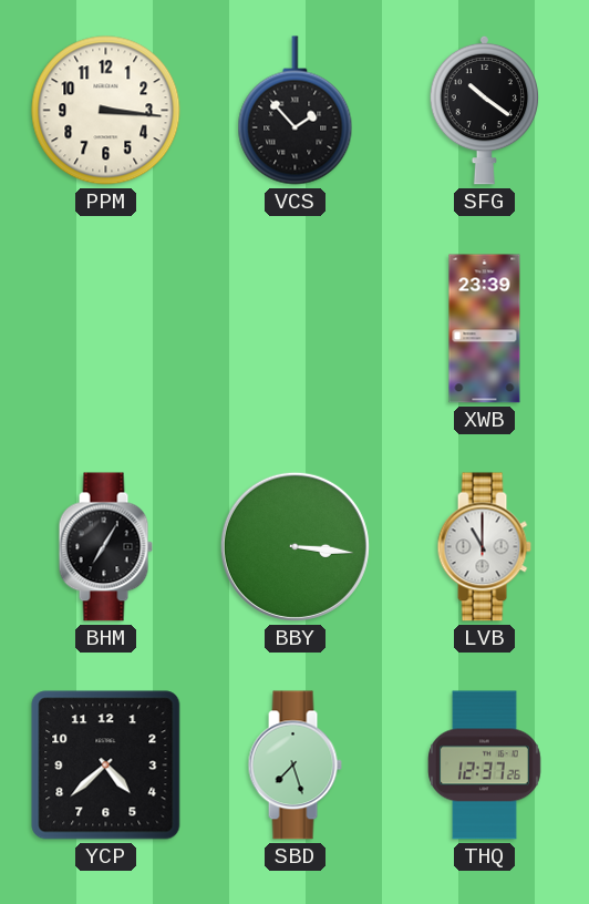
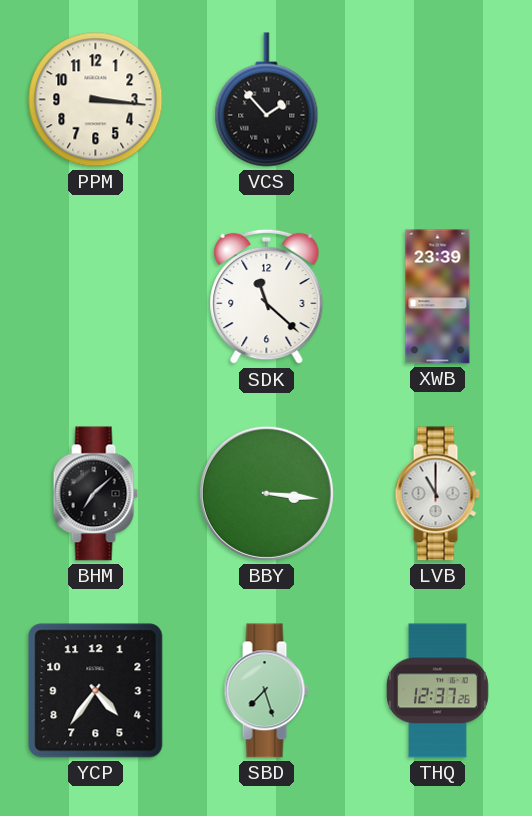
SFG: 10:21 -> none (484, 110)
SDK: none -> 11:22 (267, 297)
BHM: 7:05 -> 7:08 (95, 494)
YCP: 4:38 -> 4:36 (96, 691)
